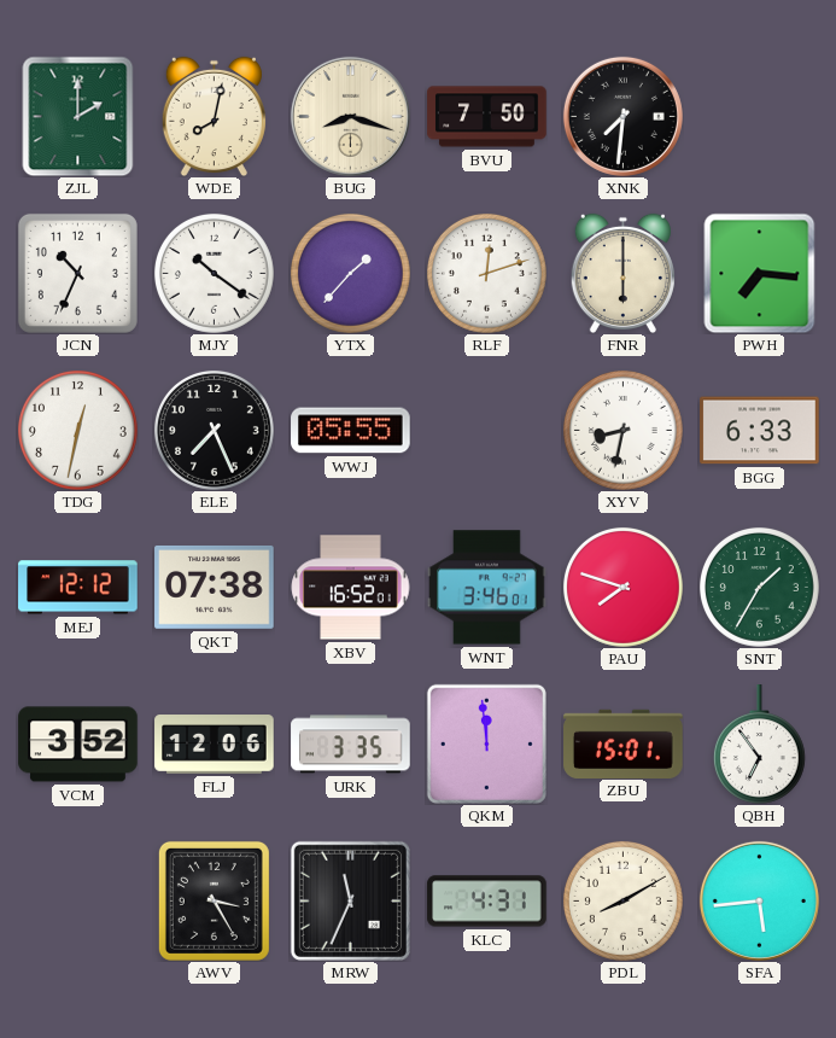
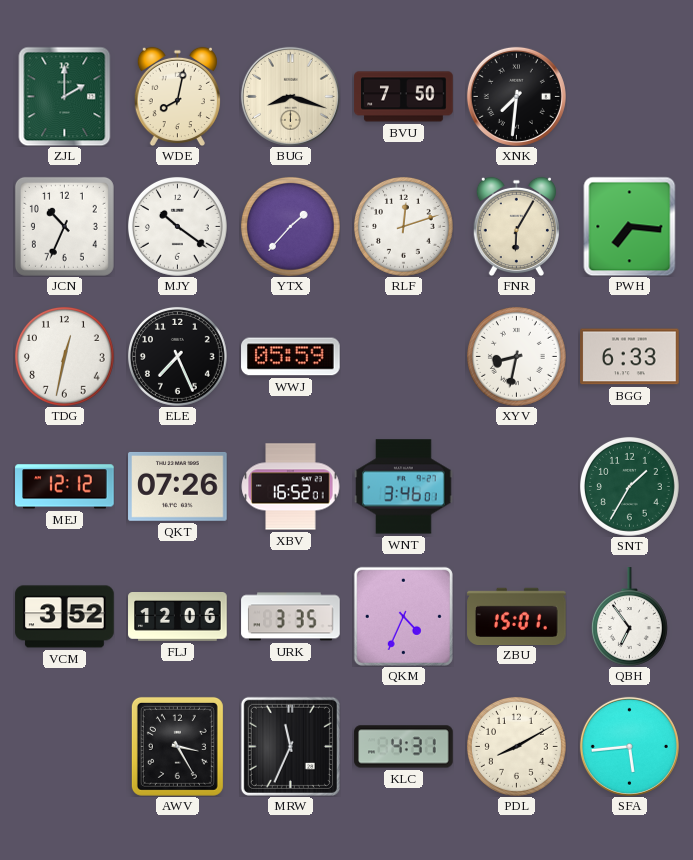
FNR: 6:00 -> 6:05 (516, 226)
WWJ: 05:55 -> 05:59 (291, 357)
QKT: 07:38 -> 07:26 (178, 486)
PAU: 7:48 -> none (622, 587)
QKM: 11:59 -> 4:34 (403, 616)
